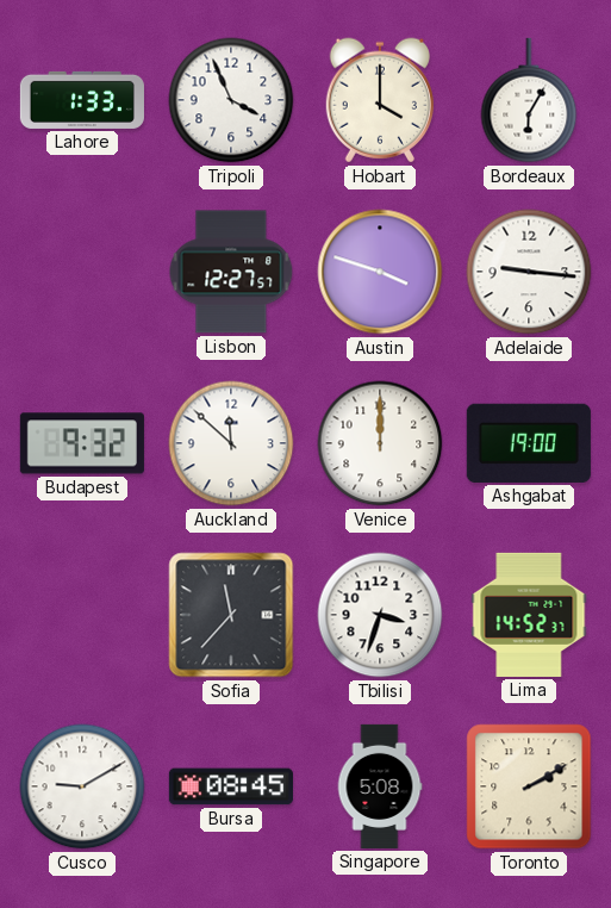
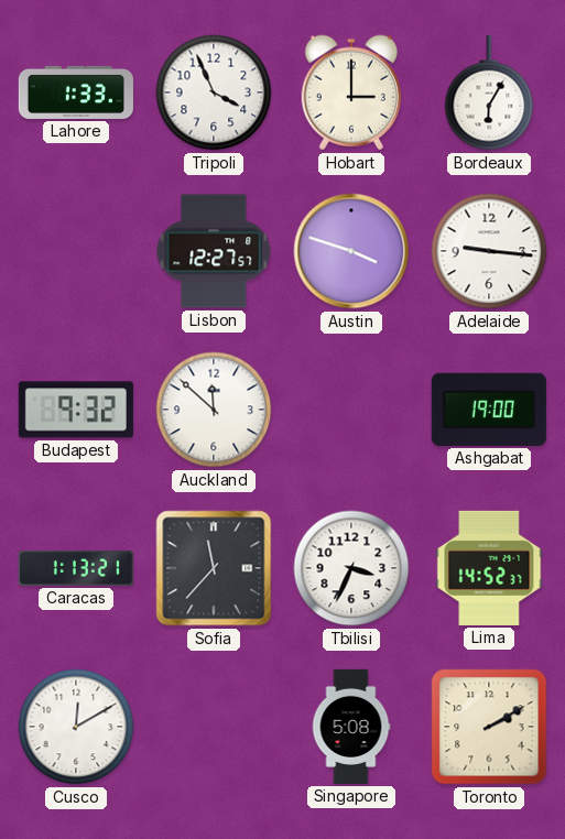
Hobart: 4:00 -> 3:00 (351, 92)
Venice: 12:00 -> none (380, 443)
Caracas: none -> 1:13 (76, 568)
Tbilisi: 3:33 -> 3:34 (351, 568)
Cusco: 9:10 -> 12:10 (76, 727)
Bursa: 08:45 -> none (231, 786)
